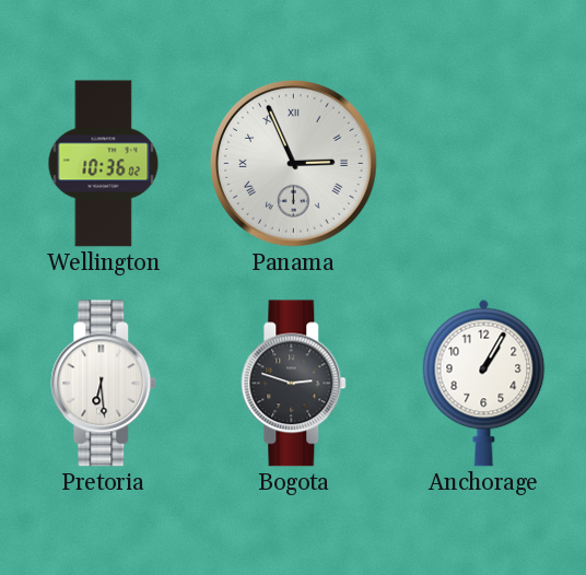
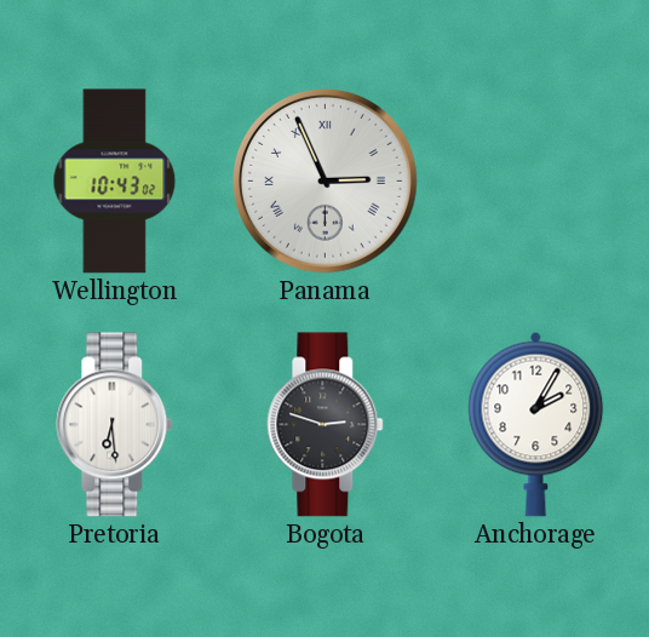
Wellington: 10:36 -> 10:43 (115, 182)
Anchorage: 1:05 -> 2:05 (536, 424)
